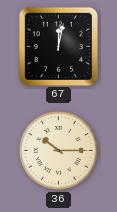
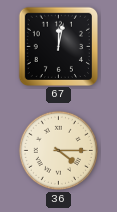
36: 10:15 -> 4:15 (58, 150)
